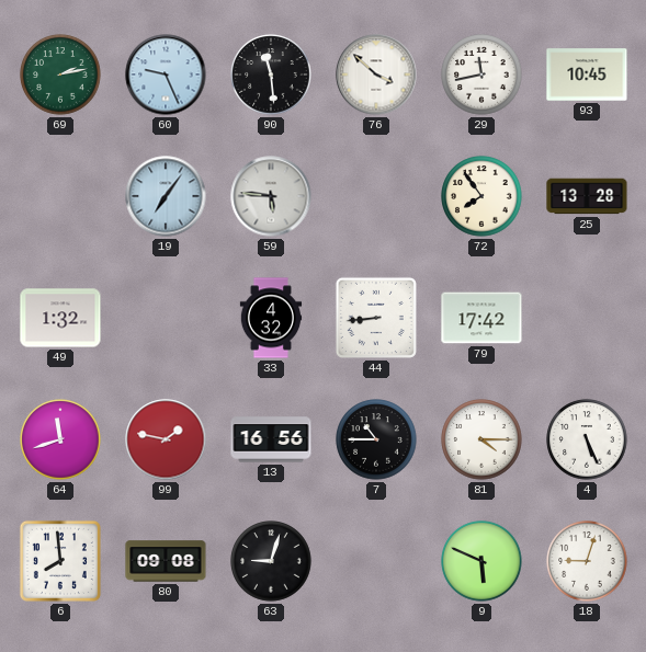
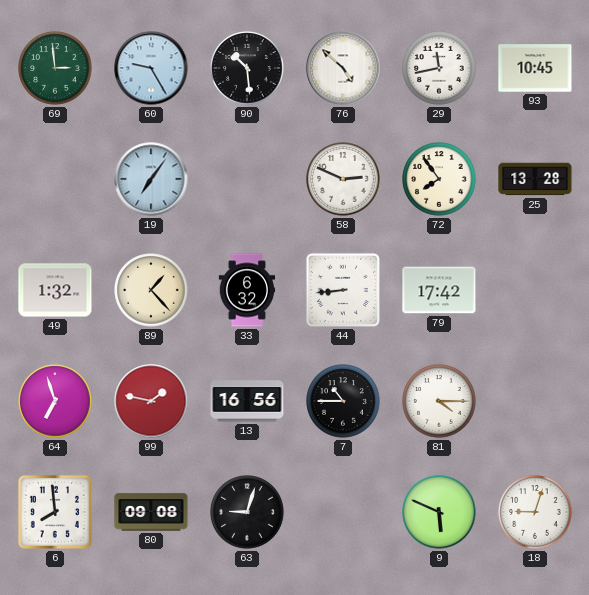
69: 2:13 -> 2:59 (55, 68)
60: 9:26 -> 9:25 (151, 68)
90: 11:29 -> 10:29 (247, 68)
76: 3:52 -> 4:52 (343, 68)
59: 5:46 -> none (271, 196)
58: none -> 2:49 (343, 179)
89: none -> 1:23 (151, 290)
33: 4:32 -> 6:32 (247, 290)
64: 11:42 -> 6:57 (55, 401)
4: 5:26 -> none (587, 439)
